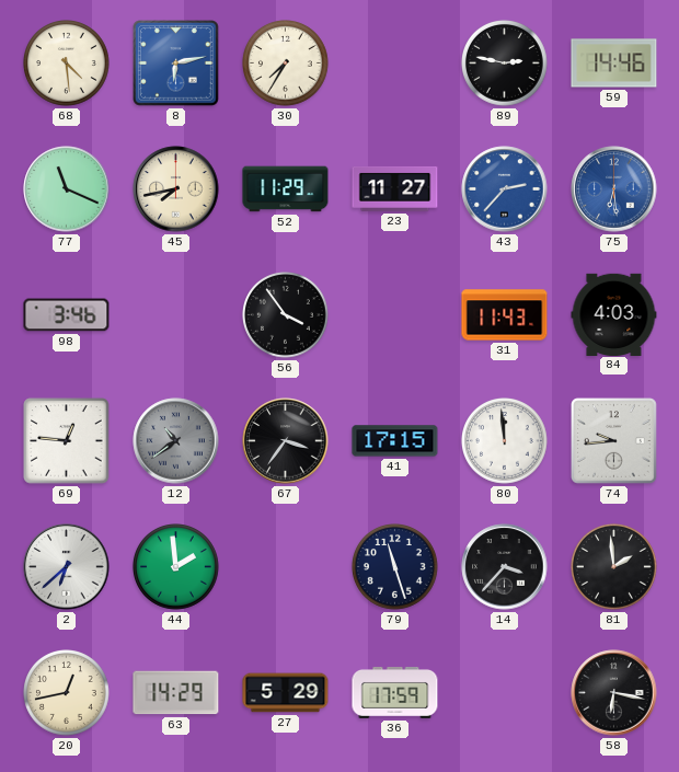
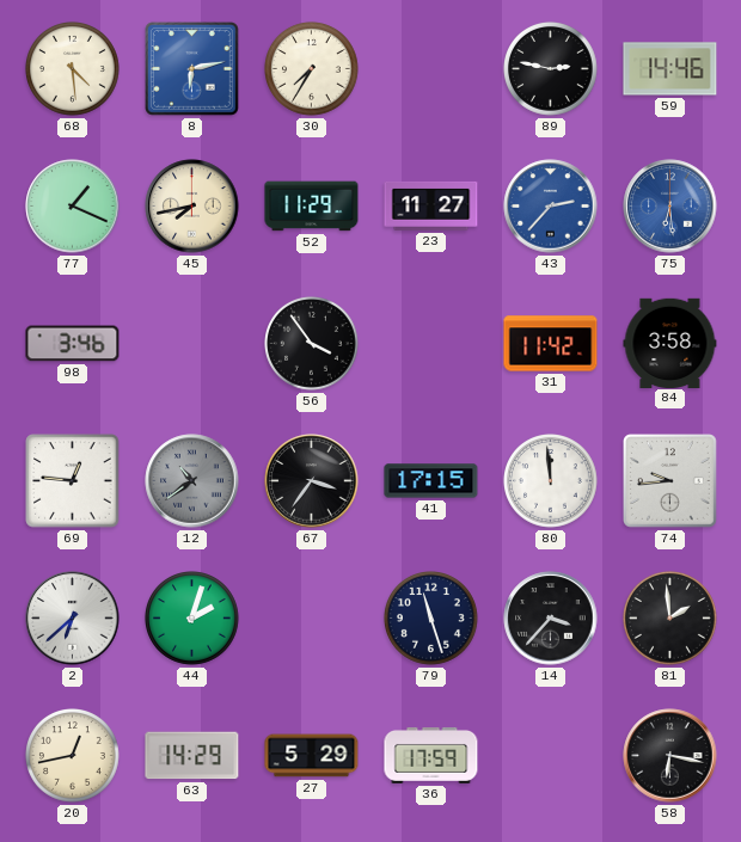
77: 11:19 -> 1:19 (73, 207)
31: 11:43 -> 11:42 (551, 344)
84: 4:03 -> 3:58 (670, 343)
44: 1:59 -> 2:03 (192, 619)
